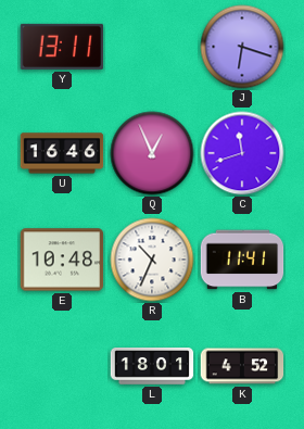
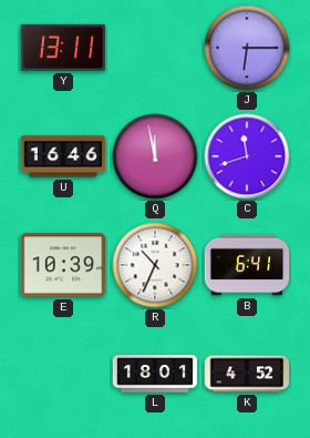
J: 6:18 -> 6:15 (247, 48)
Q: 12:56 -> 11:58 (155, 156)
E: 10:48 -> 10:39 (63, 265)
B: 11:41 -> 6:41 (247, 265)
